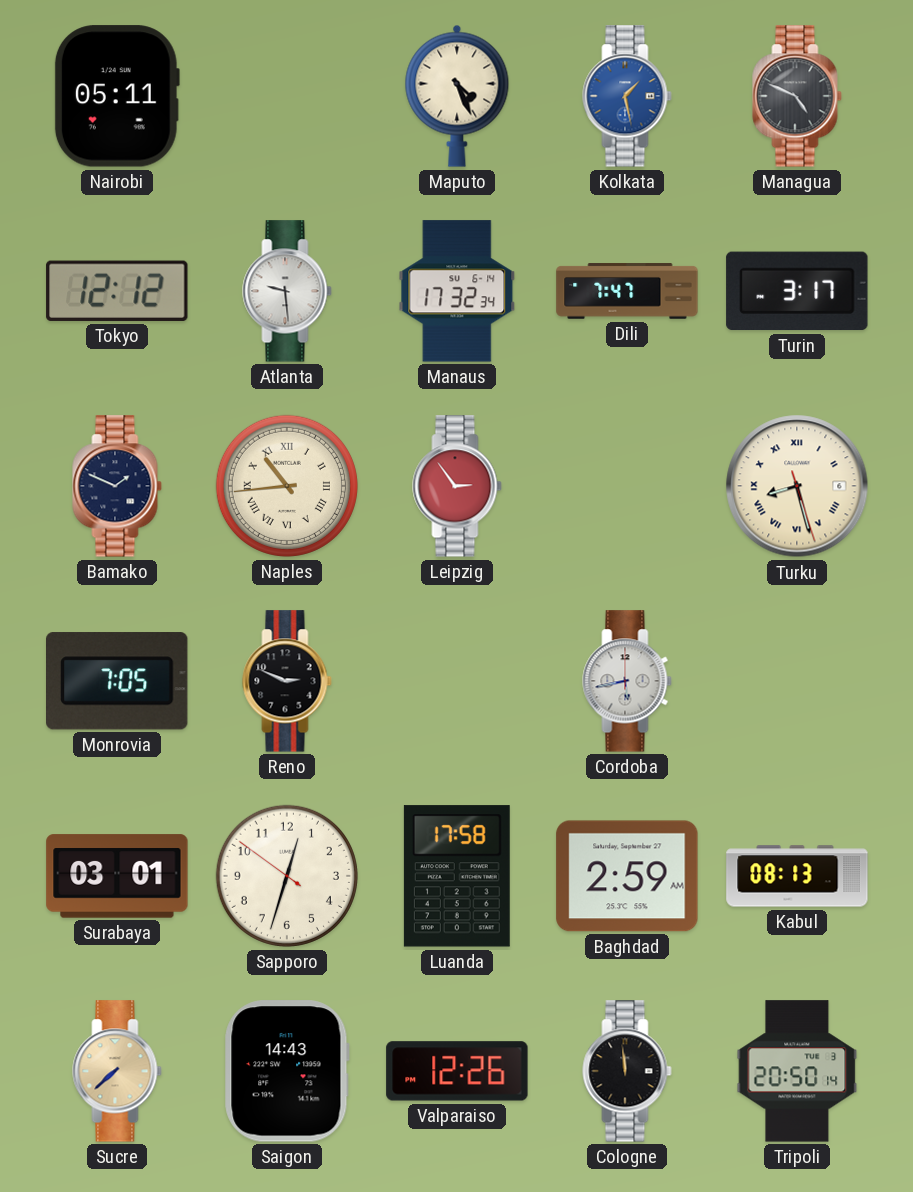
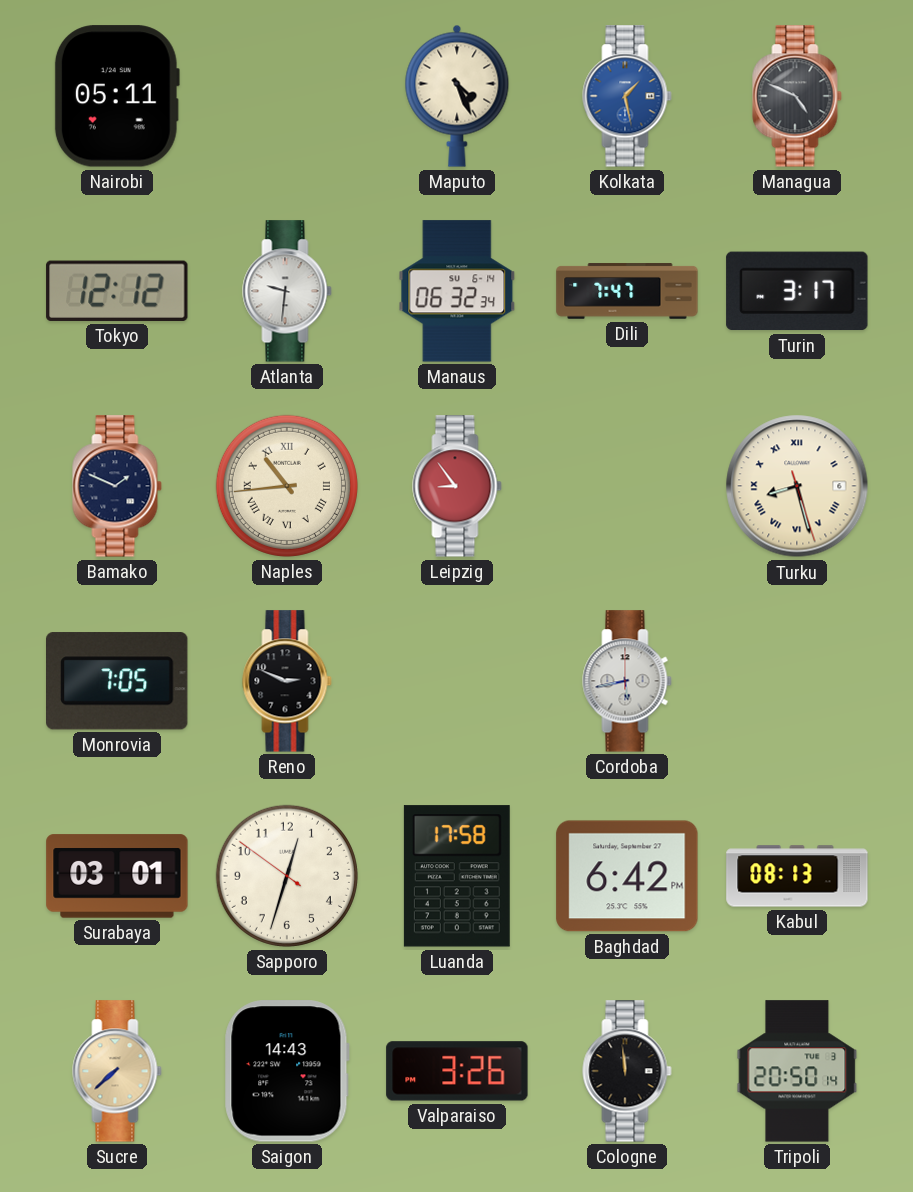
Atlanta: 9:29 -> 9:31 (287, 291)
Manaus: 17:32 -> 06:32 (457, 291)
Leipzig: 2:54 -> 8:54 (457, 486)
Baghdad: 2:59 -> 6:42 (627, 876)
Valparaiso: 12:26 -> 3:26 (457, 1071)
